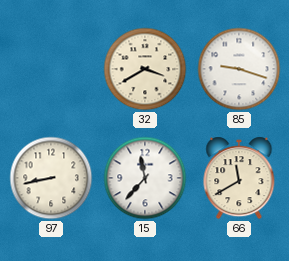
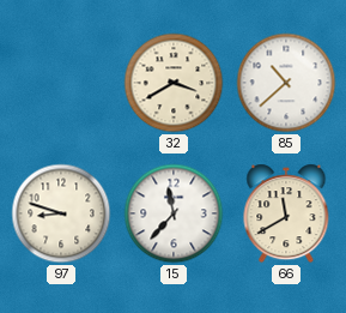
85: 9:18 -> 10:38 (286, 83)
97: 8:43 -> 8:48 (61, 213)
